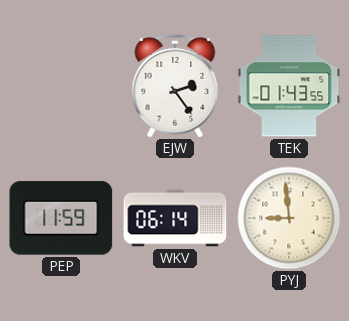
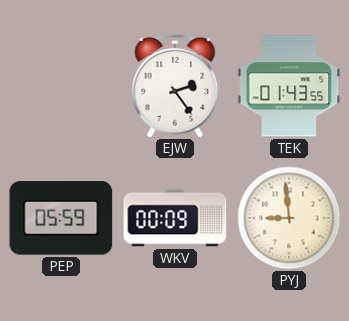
PEP: 11:59 -> 05:59 (61, 218)
WKV: 06:14 -> 00:09 (175, 218)
